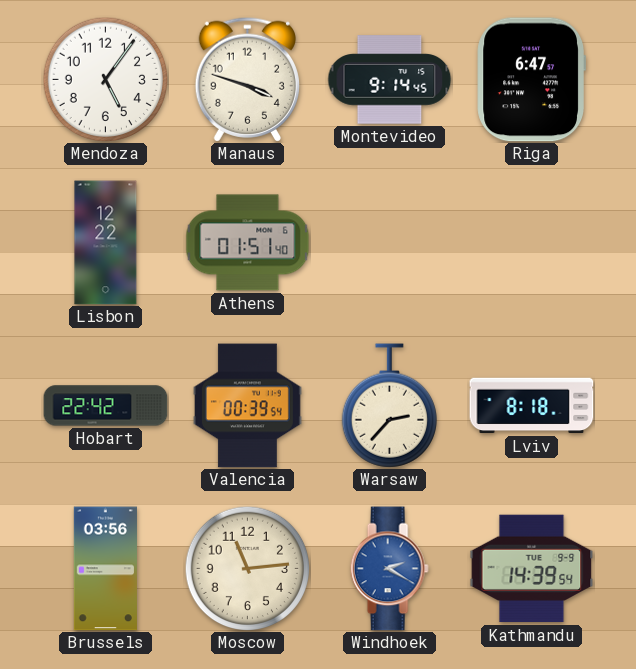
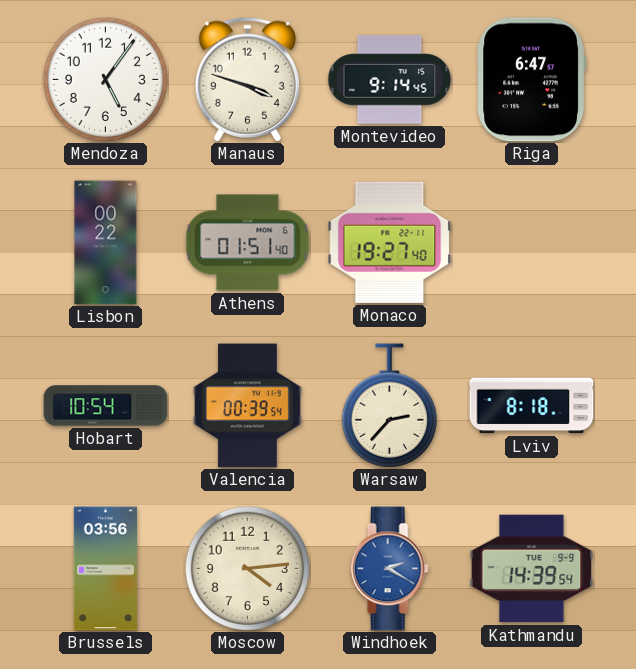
Lisbon: 12:22 -> 00:22 (106, 243)
Monaco: none -> 19:27 (390, 242)
Hobart: 22:42 -> 10:54 (106, 406)
Moscow: 11:14 -> 4:14 (247, 568)
